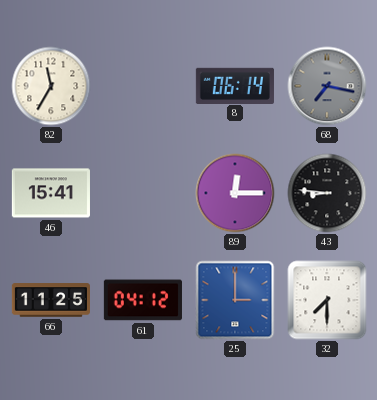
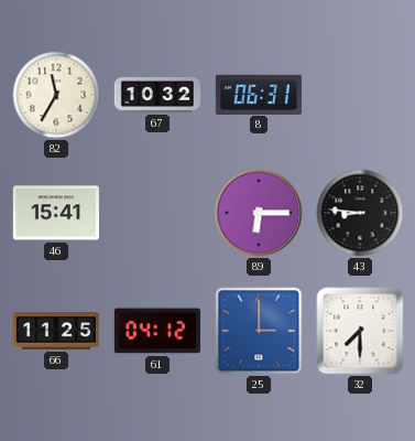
67: none -> 10:32 (157, 95)
8: 06:14 -> 06:31 (259, 94)
68: 7:17 -> none (327, 86)
89: 12:15 -> 6:15 (259, 213)
